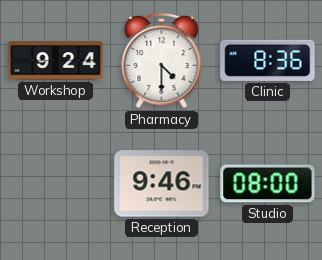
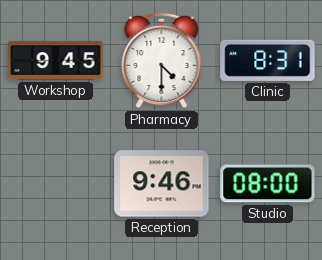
Workshop: 9:24 -> 9:45 (56, 61)
Clinic: 8:36 -> 8:31 (268, 60)
